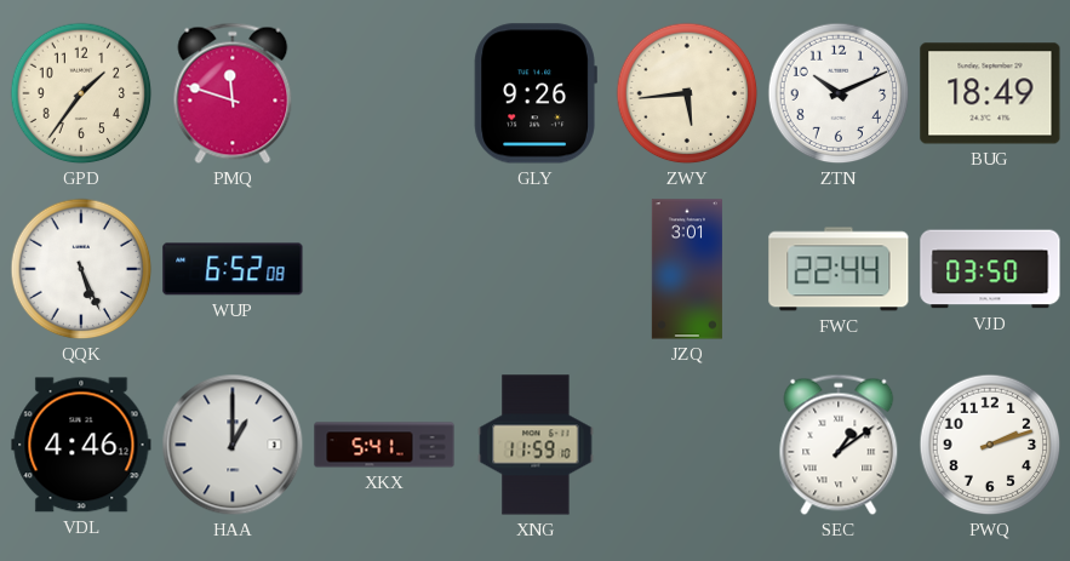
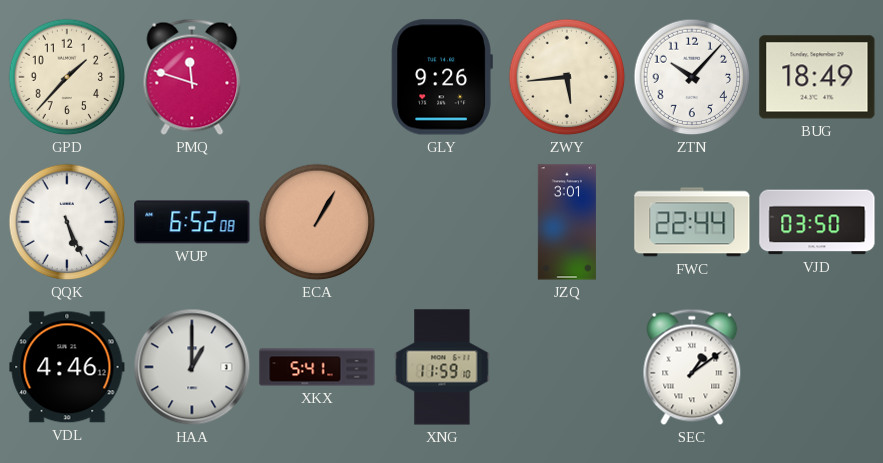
GPD: 1:36 -> 1:37 (67, 77)
ZTN: 10:11 -> 10:07 (692, 77)
ECA: none -> 1:05 (317, 222)
PWQ: 2:12 -> none (990, 445)
